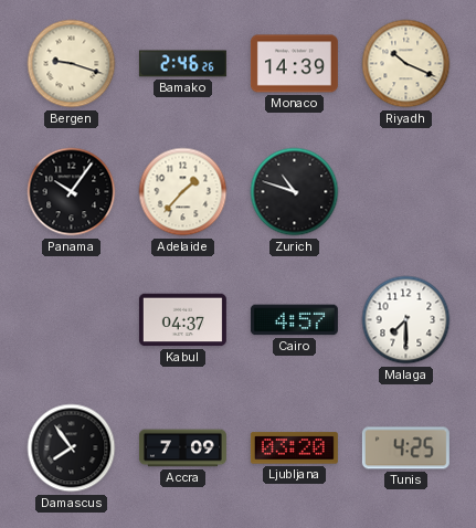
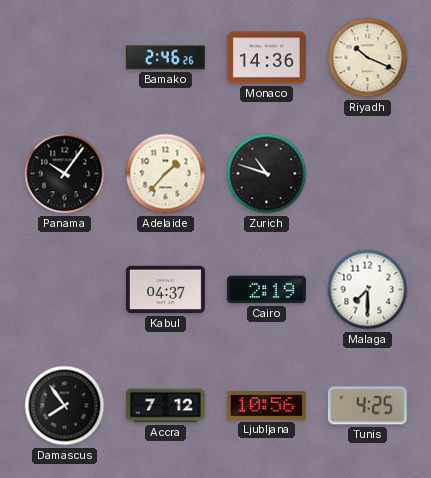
Bergen: 9:18 -> none (72, 64)
Monaco: 14:39 -> 14:36 (266, 58)
Cairo: 4:57 -> 2:19 (266, 290)
Accra: 7:09 -> 7:12 (165, 406)
Ljubljana: 03:20 -> 10:56 (266, 406)
